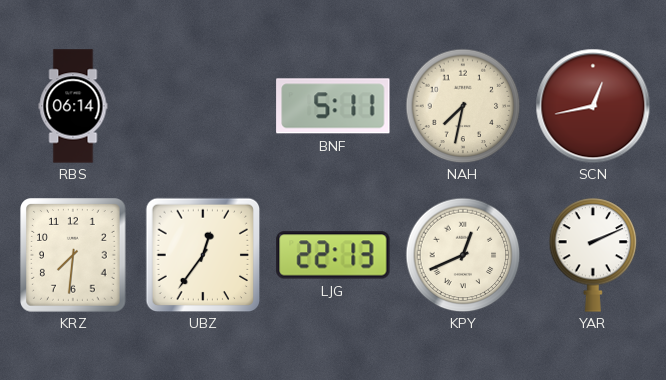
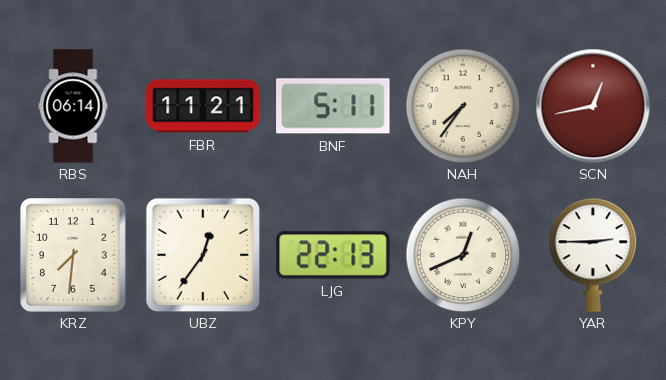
FBR: none -> 11:21 (203, 106)
NAH: 7:32 -> 7:36 (463, 106)
YAR: 2:11 -> 2:45 (593, 255)
